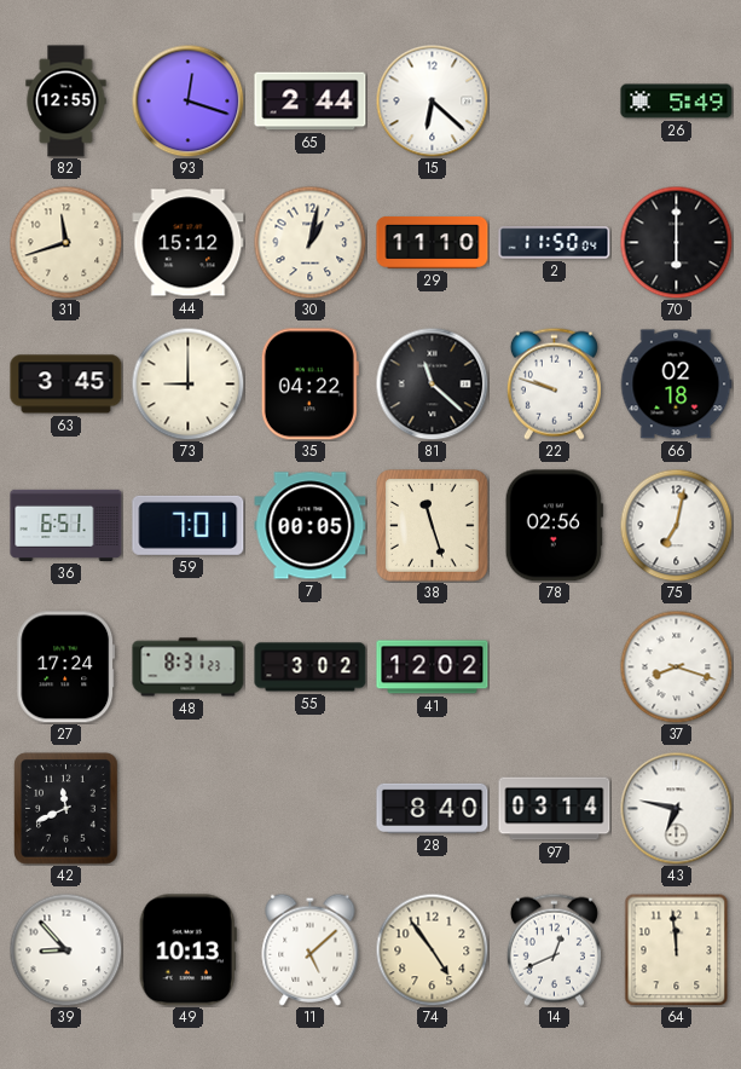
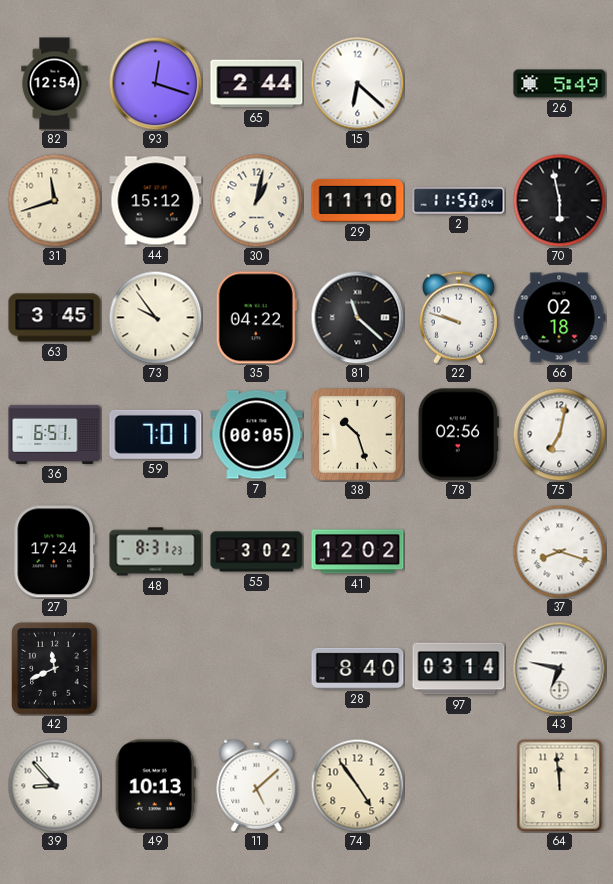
82: 12:55 -> 12:54 (55, 84)
70: 6:00 -> 5:58 (559, 200)
73: 9:00 -> 9:54 (155, 317)
38: 11:27 -> 10:27 (358, 435)
14: 12:41 -> none (554, 949)
